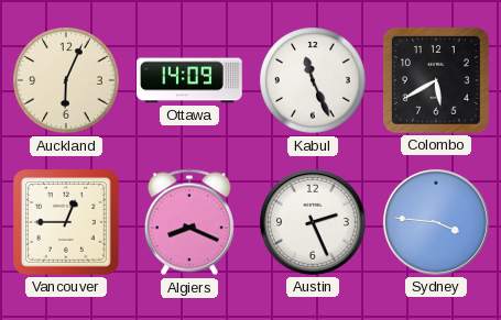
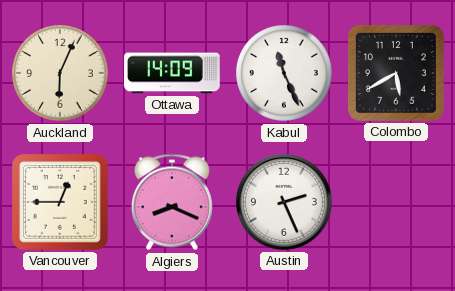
Sydney: 3:46 -> none (436, 222)
